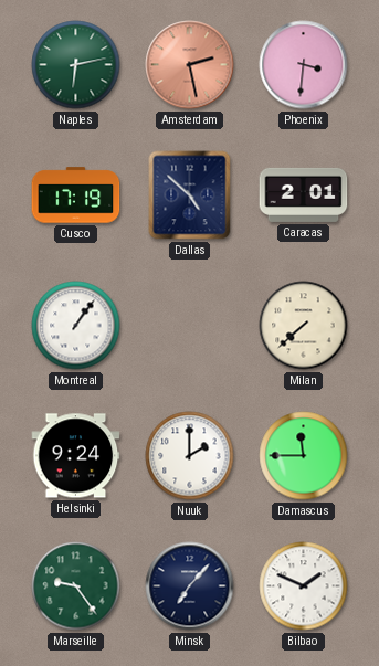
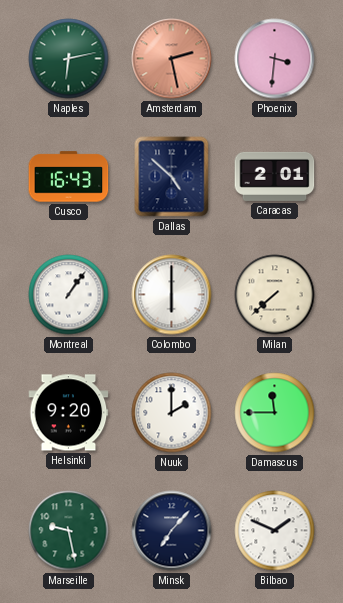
Cusco: 17:19 -> 16:43 (69, 177)
Colombo: none -> 6:00 (172, 295)
Helsinki: 9:24 -> 9:20 (69, 413)
Marseille: 9:24 -> 9:28 (69, 531)
